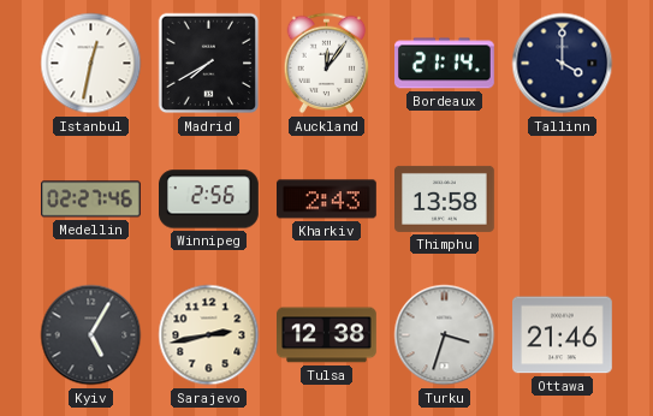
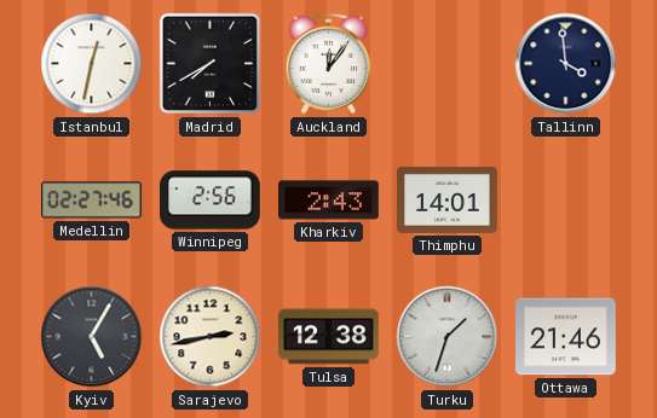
Bordeaux: 21:14 -> none (445, 64)
Tallinn: 4:00 -> 3:59 (566, 64)
Thimphu: 13:58 -> 14:01 (448, 199)
Turku: 3:33 -> 1:33 (448, 337)
